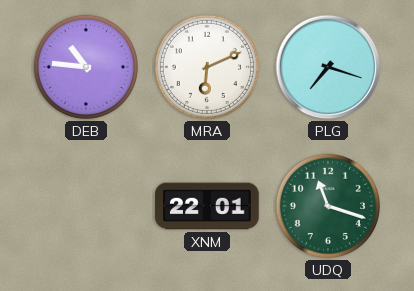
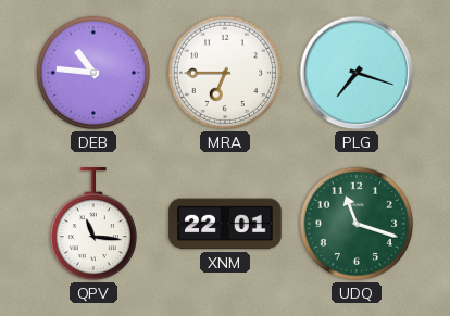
MRA: 6:11 -> 6:45 (225, 73)
QPV: none -> 11:16 (93, 225)
